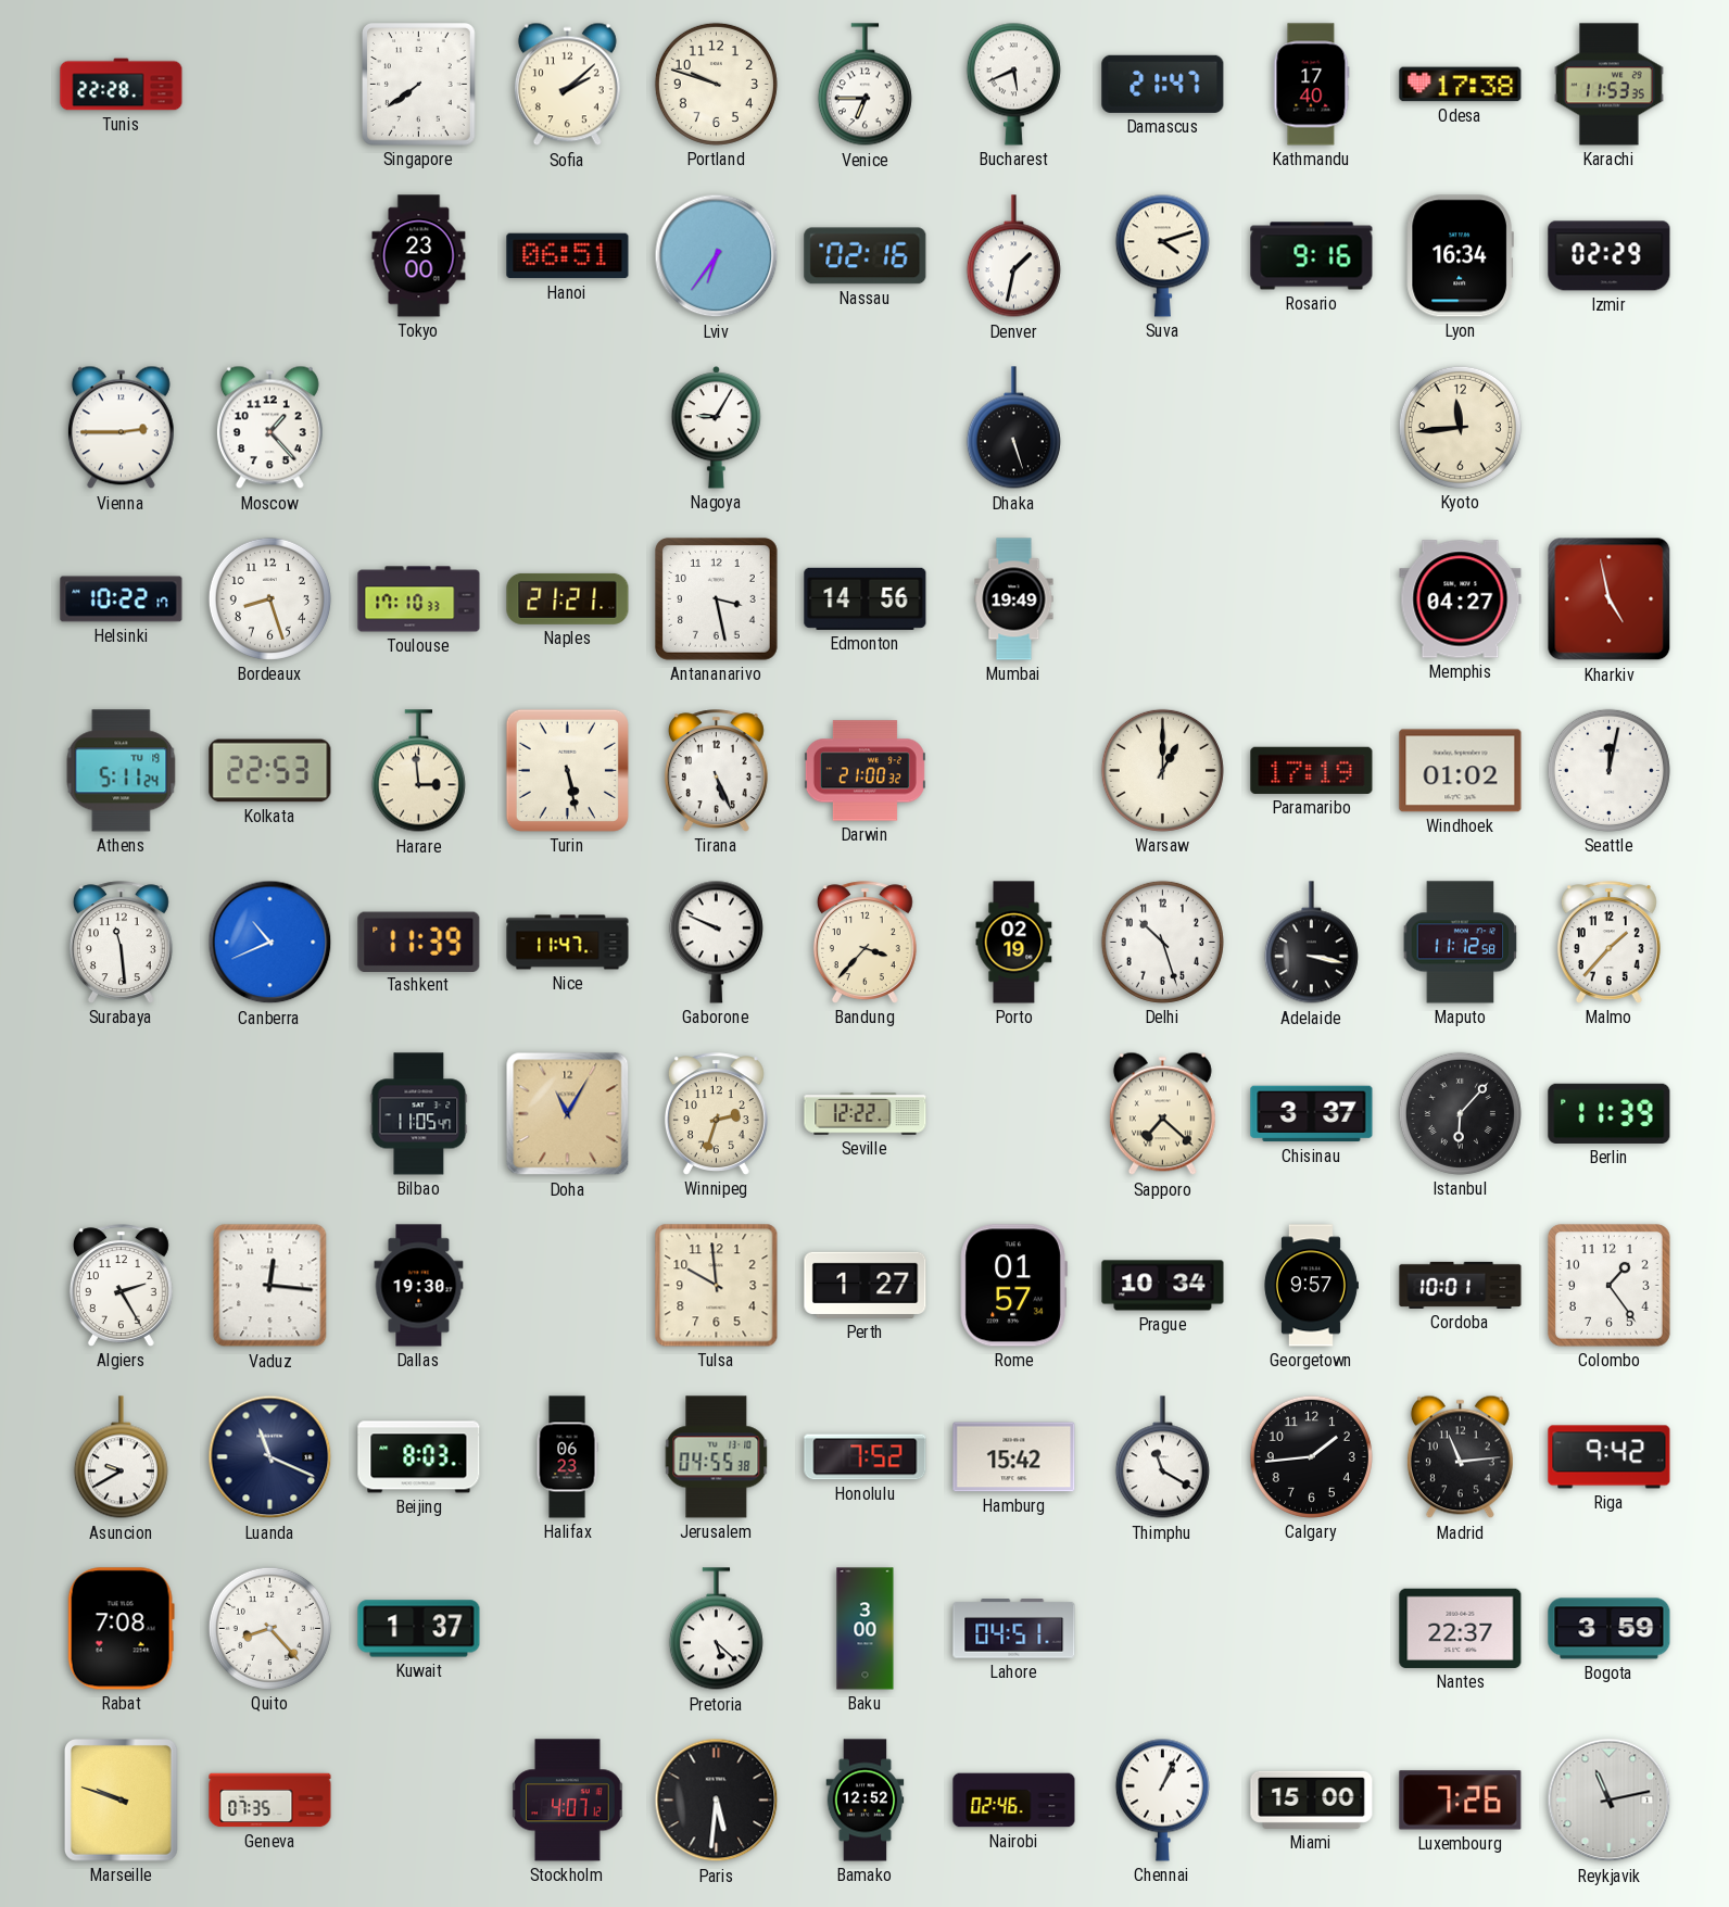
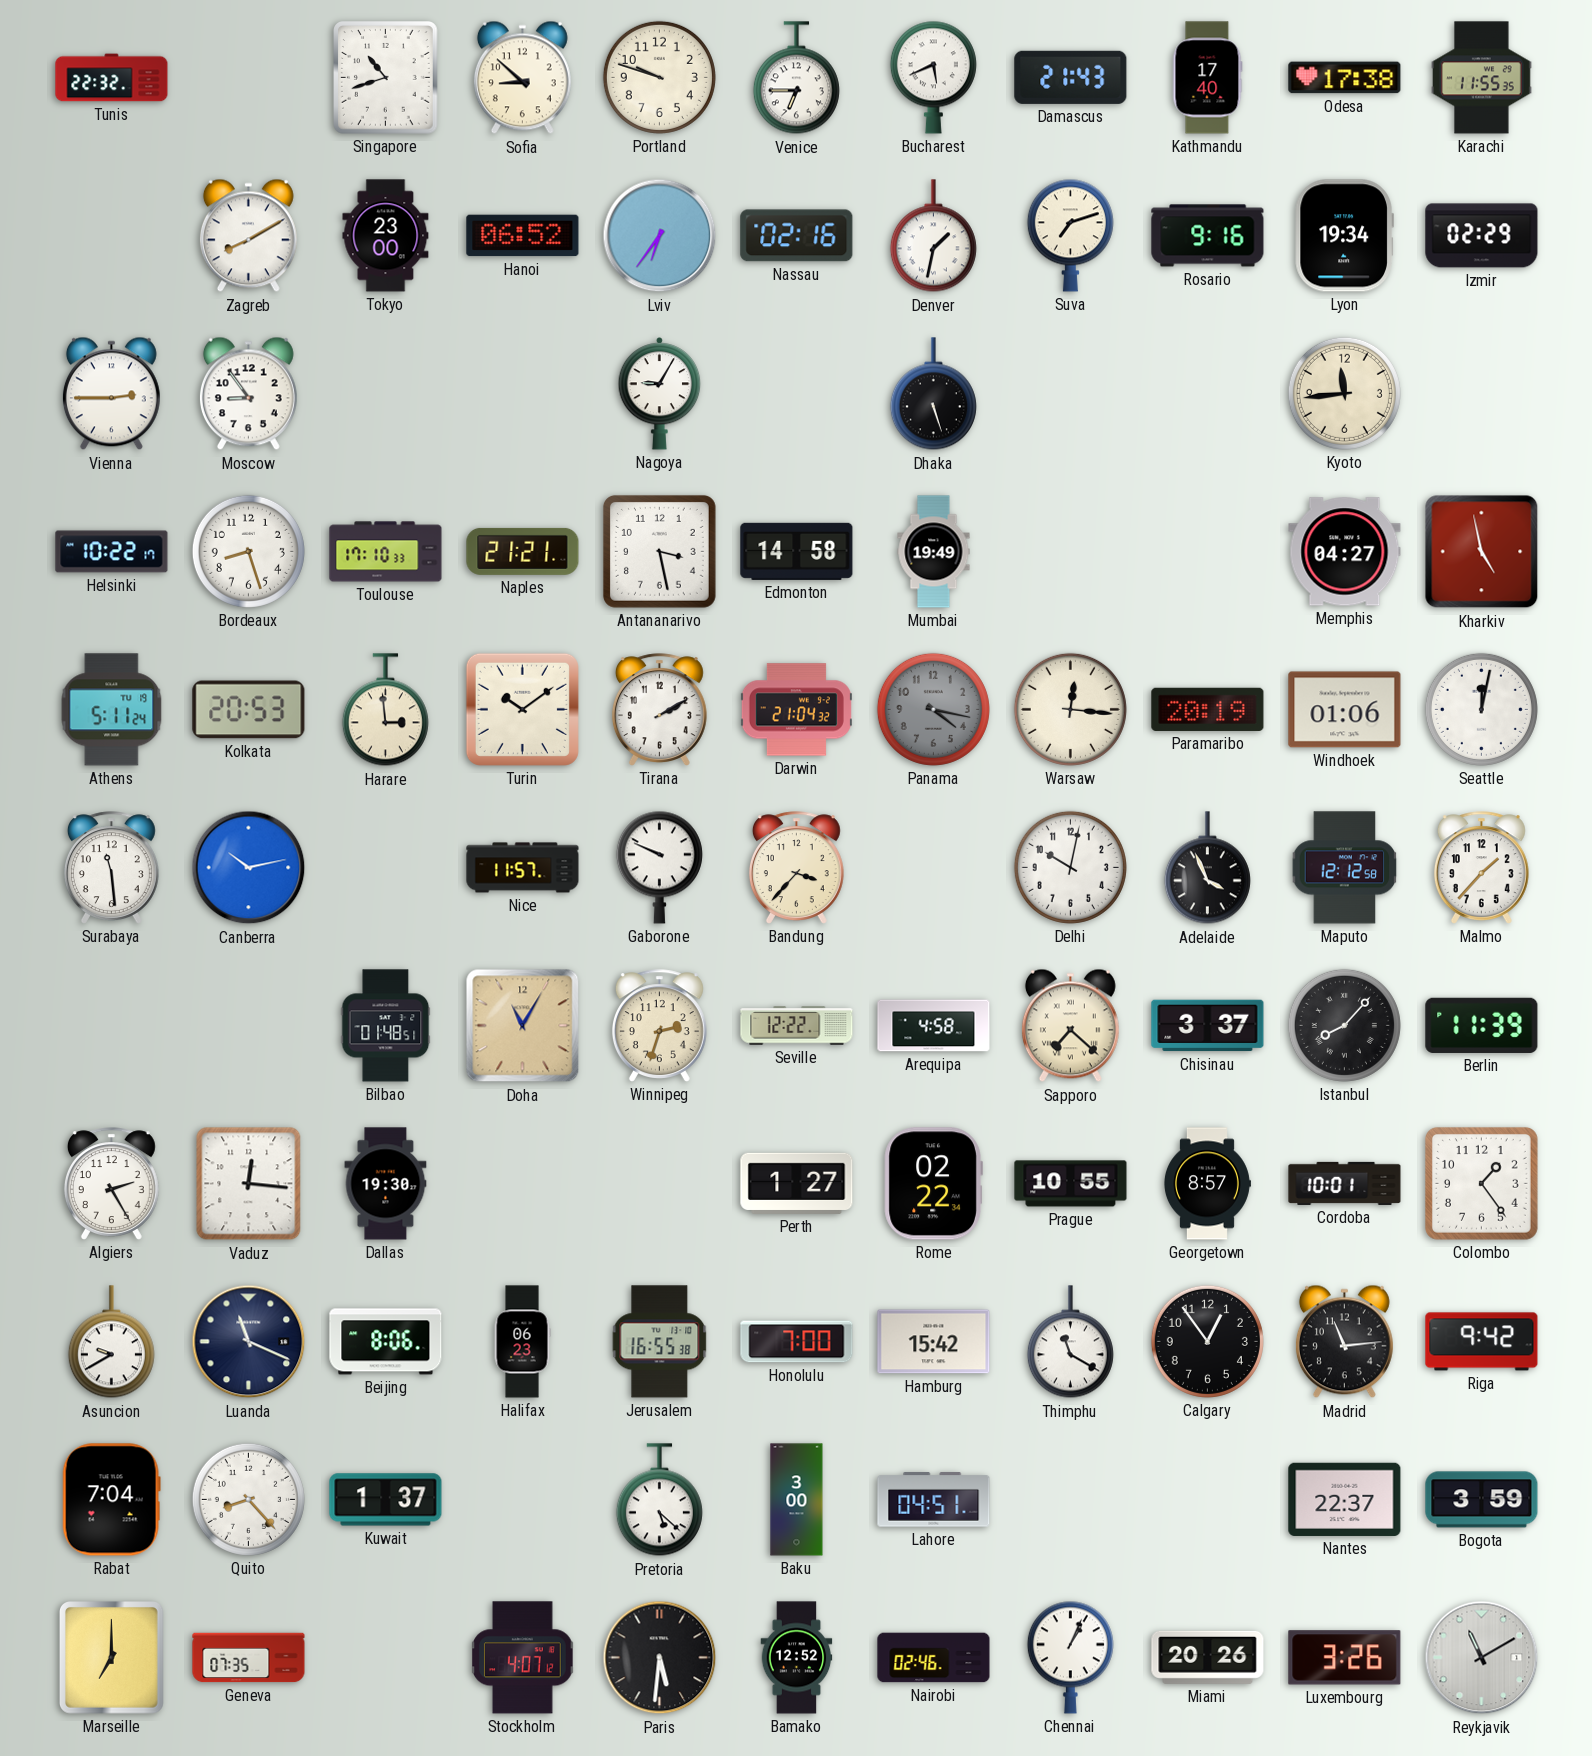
Tunis: 22:28 -> 22:32 (112, 78)
Singapore: 7:39 -> 10:42 (386, 78)
Sofia: 2:08 -> 8:52 (522, 78)
Damascus: 21:47 -> 21:43 (1071, 77)
Karachi: 11:53 -> 11:55 (1482, 78)
Zagreb: none -> 8:10 (248, 236)
Hanoi: 06:51 -> 06:52 (523, 236)
Suva: 4:12 -> 7:12 (1070, 235)
Lyon: 16:34 -> 19:34 (1344, 236)
Moscow: 1:23 -> 8:54 (248, 394)
Edmonton: 14:56 -> 14:58 (797, 551)
Kolkata: 22:53 -> 20:53 (249, 710)
Turin: 5:28 -> 10:09 (522, 709)
Tirana: 5:26 -> 2:10 (659, 710)
Darwin: 21:00 -> 21:04 (796, 710)
Panama: none -> 4:17 (933, 709)
Warsaw: 1:00 -> 12:16 (1070, 709)
Paramaribo: 17:19 -> 20:19 (1208, 709)
Windhoek: 01:02 -> 01:06 (1345, 710)
Canberra: 10:41 -> 10:13 (249, 868)
Tashkent: 11:39 -> none (419, 942)
Nice: 11:47 -> 11:57 (523, 868)
Porto: 02:19 -> none (1014, 943)
Delhi: 10:27 -> 10:02 (1070, 867)
Adelaide: 3:17 -> 3:56 (1207, 868)
Maputo: 11:12 -> 12:12 (1345, 868)
Bilbao: 11:05 -> 01:48 (386, 1026)
Arequipa: none -> 4:58 (934, 1026)
Istanbul: 6:07 -> 8:07 (1344, 1025)
Tulsa: 9:59 -> none (717, 1286)
Rome: 01:57 -> 02:22 (933, 1184)
Prague: 10:34 -> 10:55 (1071, 1184)
Georgetown: 9:57 -> 8:57 (1207, 1184)
Beijing: 8:03 -> 8:06 (386, 1342)
Jerusalem: 04:55 -> 16:55 (660, 1342)
Honolulu: 7:52 -> 7:00 (797, 1342)
Calgary: 1:44 -> 12:54 (1207, 1341)
Rabat: 7:08 -> 7:04 (111, 1500)
Marseille: 9:48 -> 7:00 (112, 1658)
Miami: 15:00 -> 20:26 (1208, 1657)
Luxembourg: 7:26 -> 3:26 (1345, 1658)
Reykjavik: 11:13 -> 11:10 (1482, 1658)
